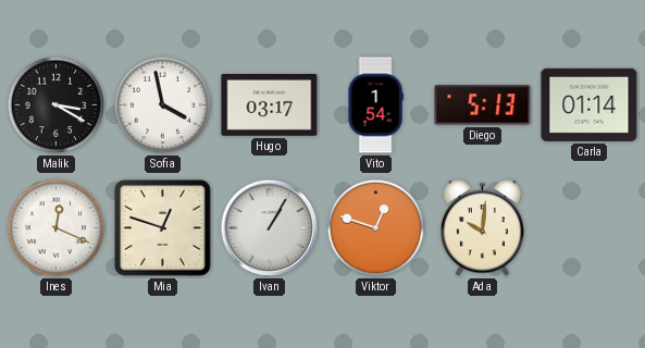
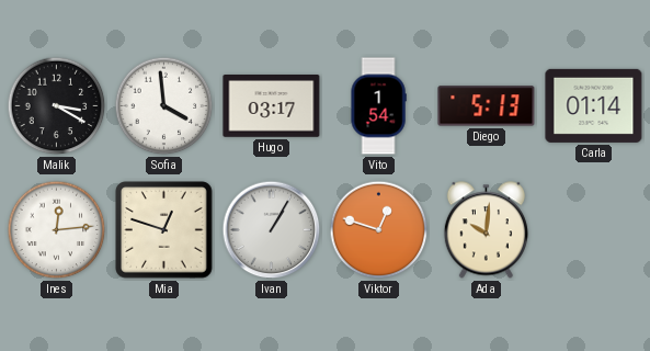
Sofia: 3:58 -> 3:59 (164, 106)
Ines: 12:19 -> 12:14 (57, 230)
